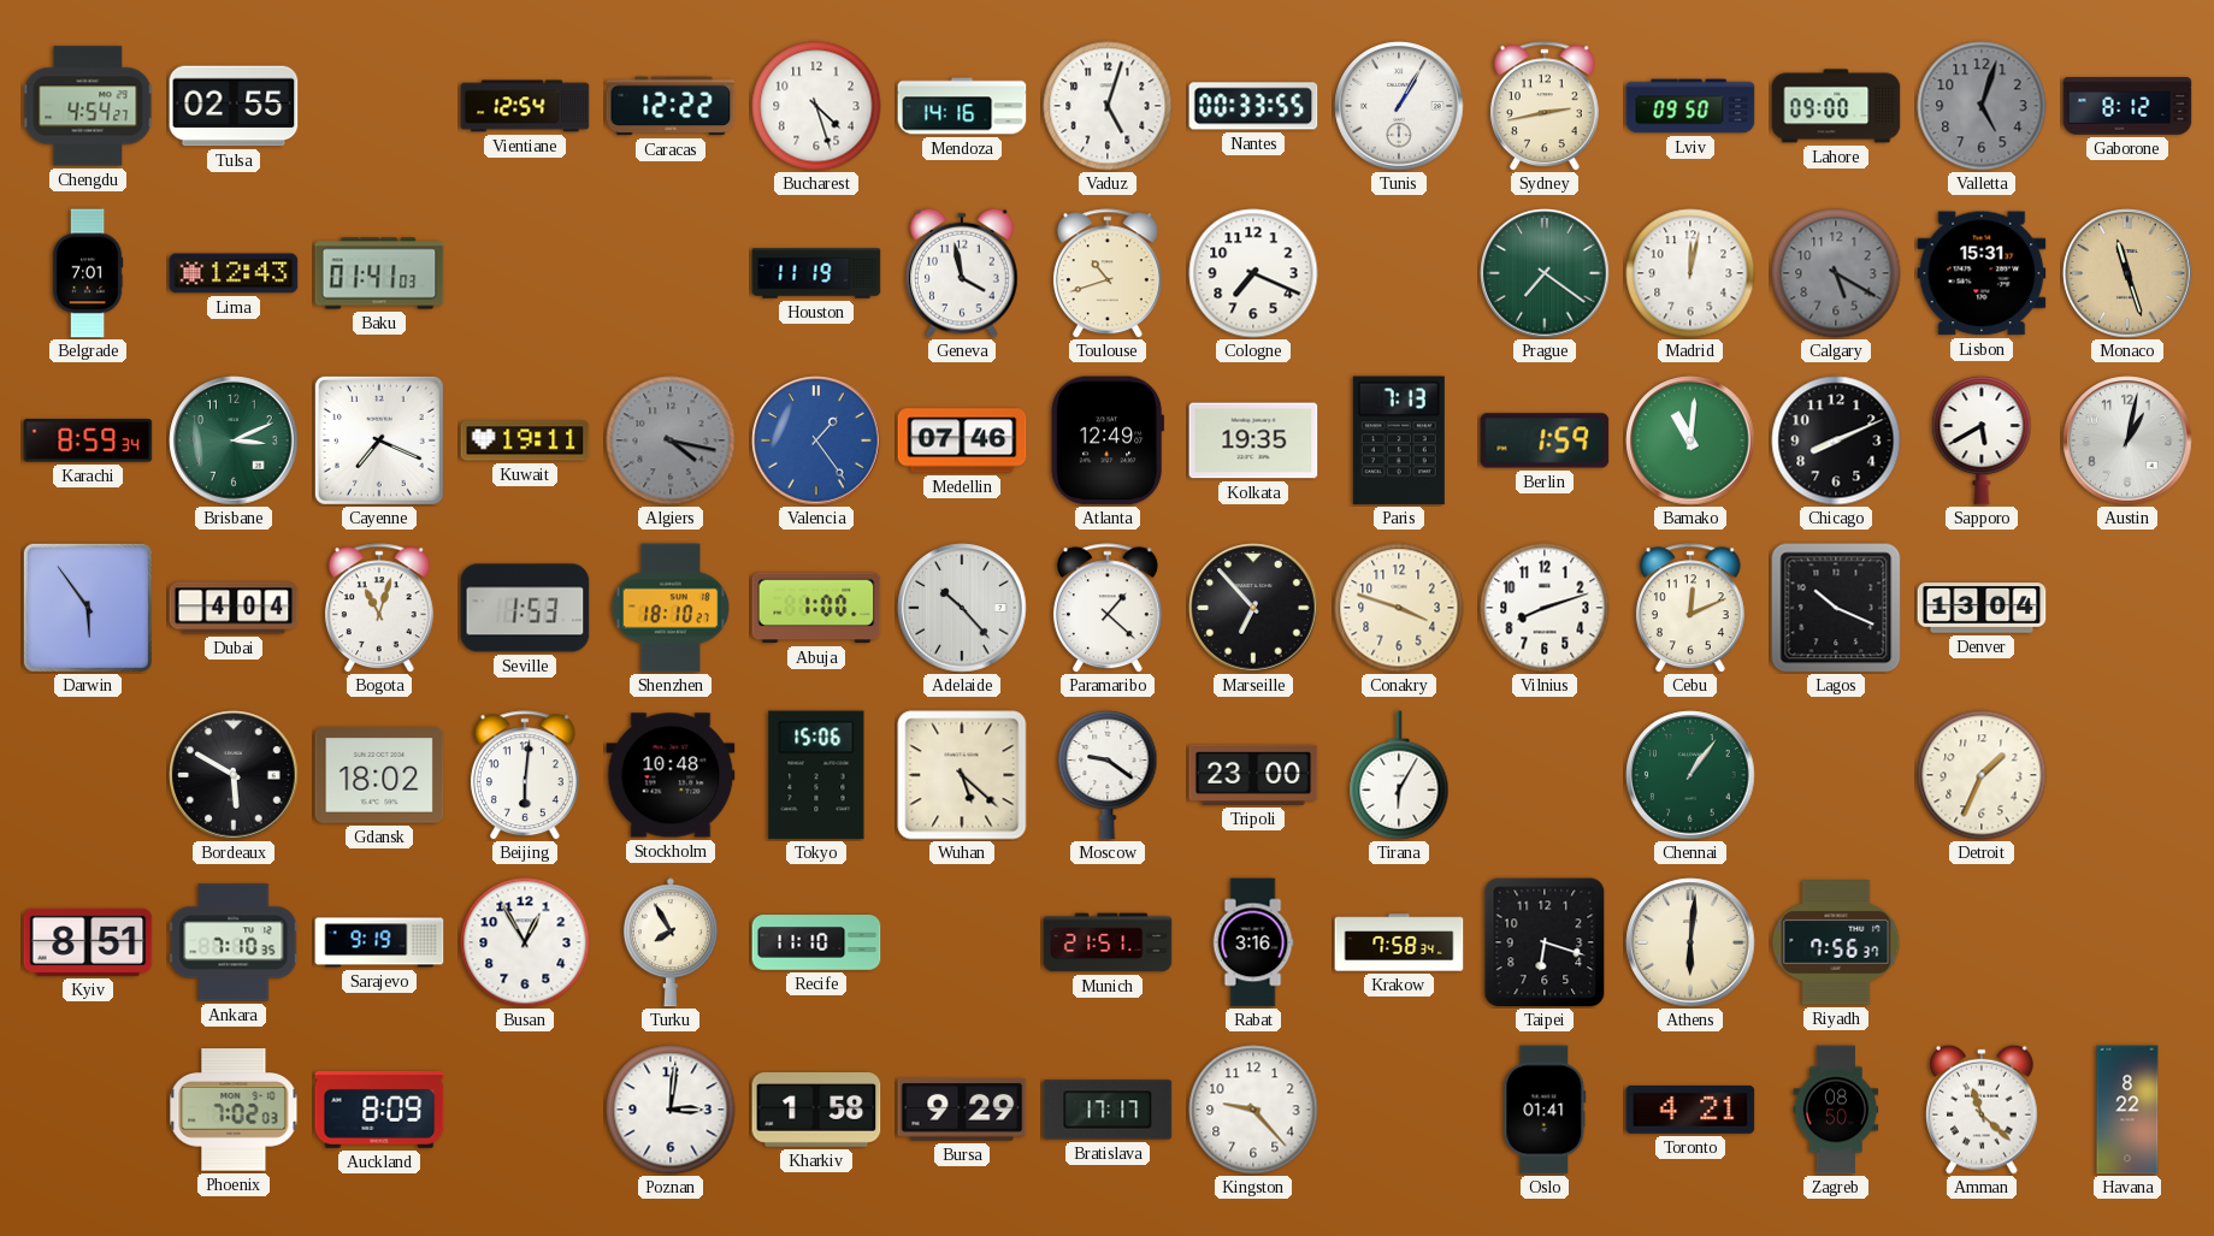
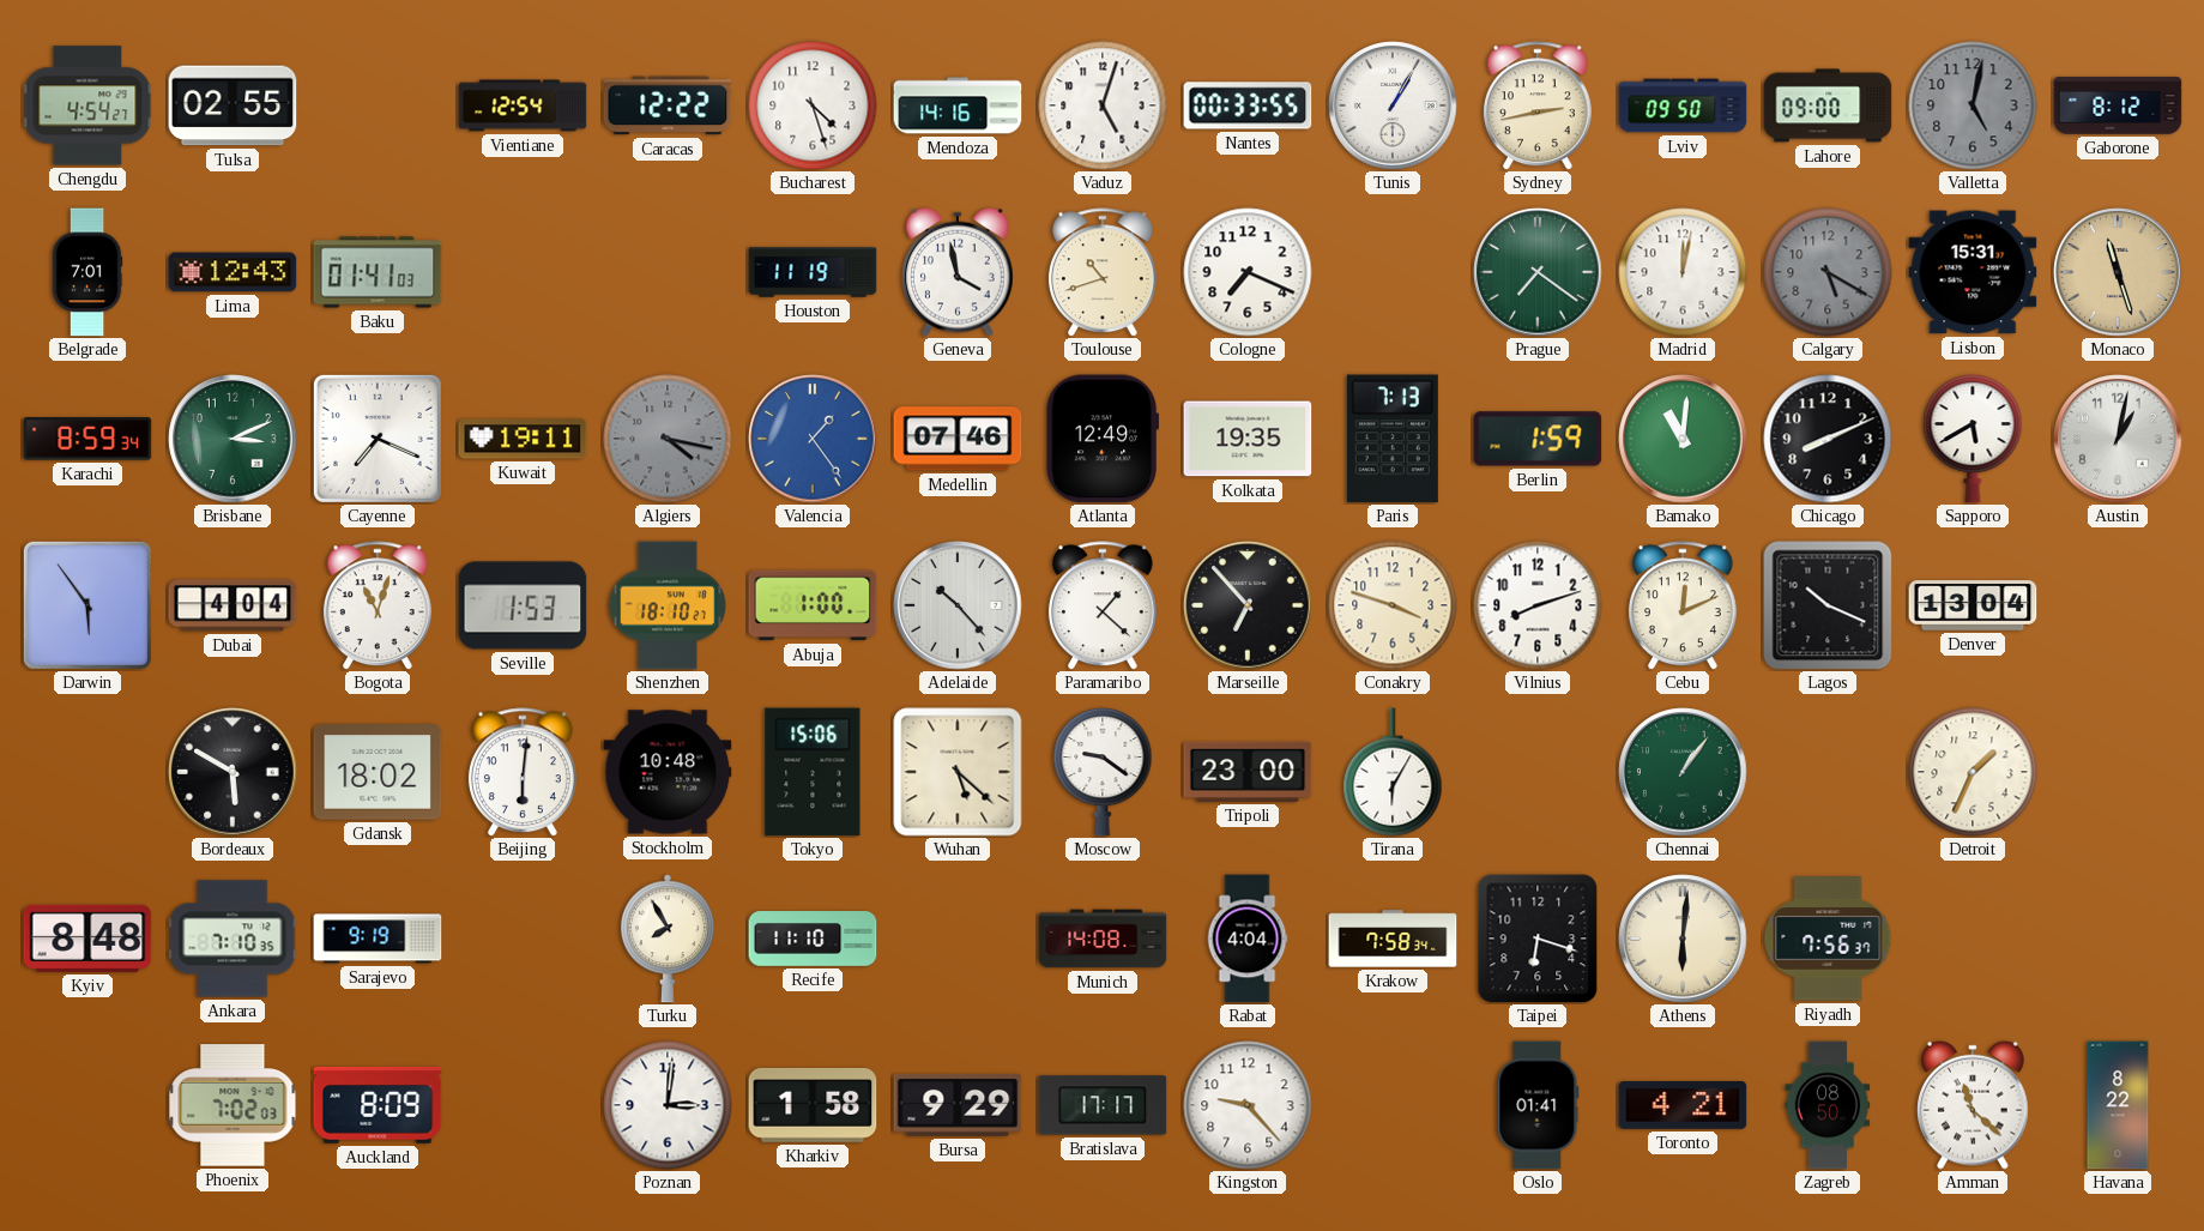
Valletta: 5:03 -> 5:02 (1973, 105)
Kyiv: 8:51 -> 8:48 (87, 939)
Busan: 12:55 -> none (525, 942)
Munich: 21:51 -> 14:08 (1103, 939)
Rabat: 3:16 -> 4:04 (1248, 939)
